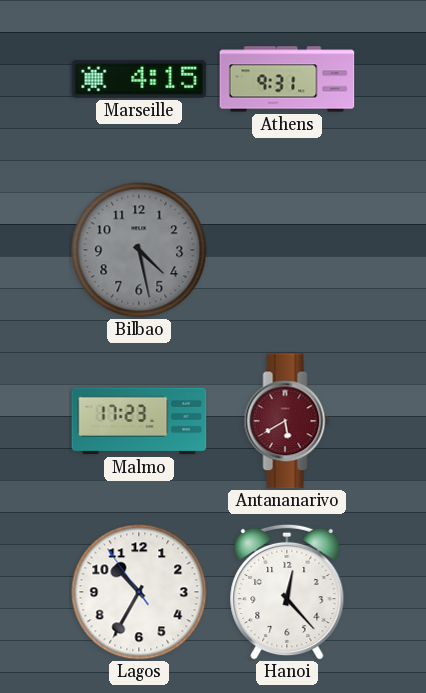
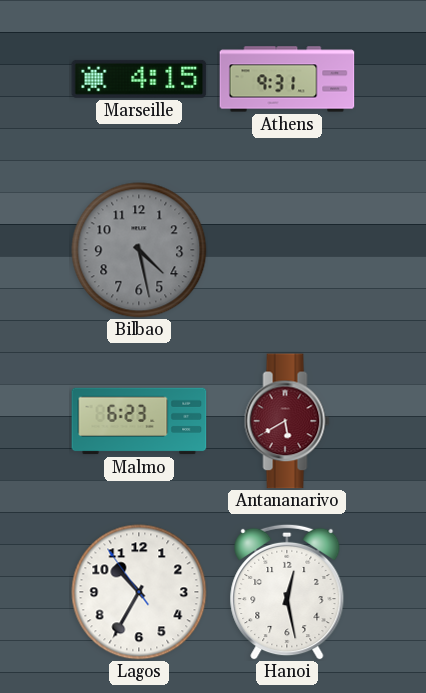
Malmo: 17:23 -> 6:23 (139, 421)
Hanoi: 12:23 -> 12:28 (287, 592)
